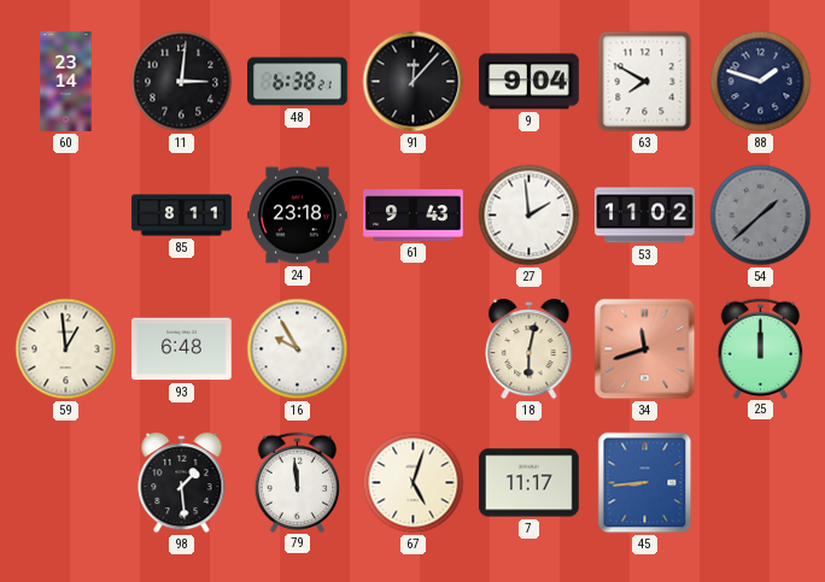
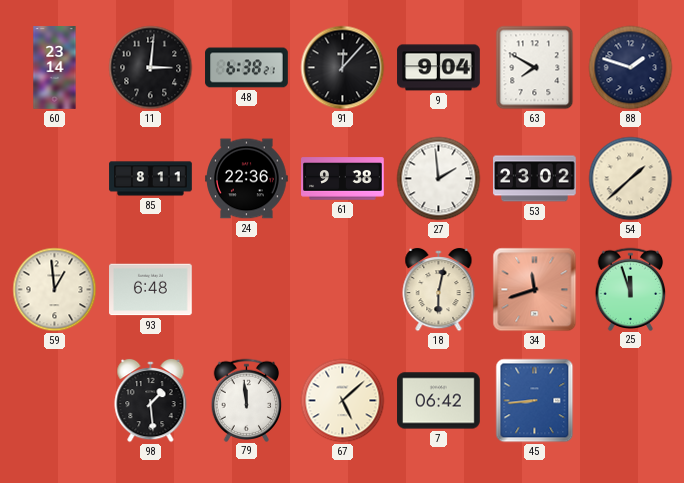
24: 23:18 -> 22:36 (247, 179)
61: 9:43 -> 9:38 (343, 179)
53: 11:02 -> 23:02 (535, 179)
54 dial: grey -> cream (631, 179)
16: 9:55 -> none (298, 349)
25: 12:00 -> 11:57 (631, 289)
67: 5:03 -> 5:08 (343, 401)
7: 11:17 -> 06:42 (439, 401)
